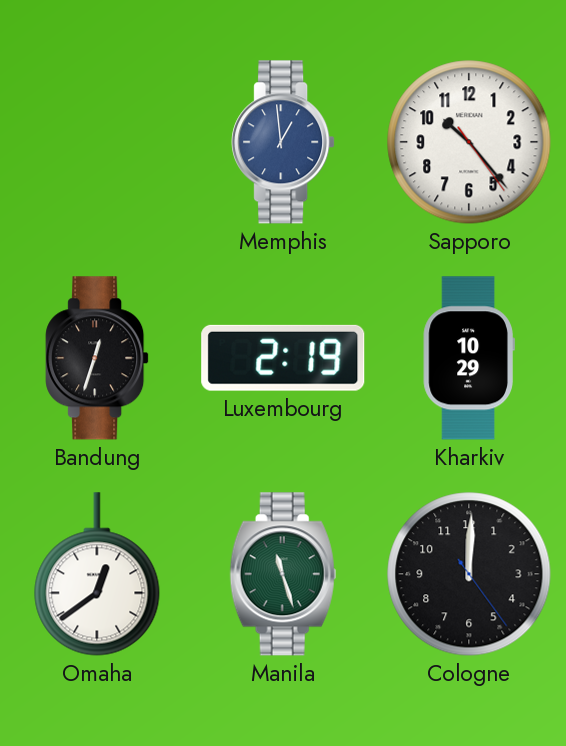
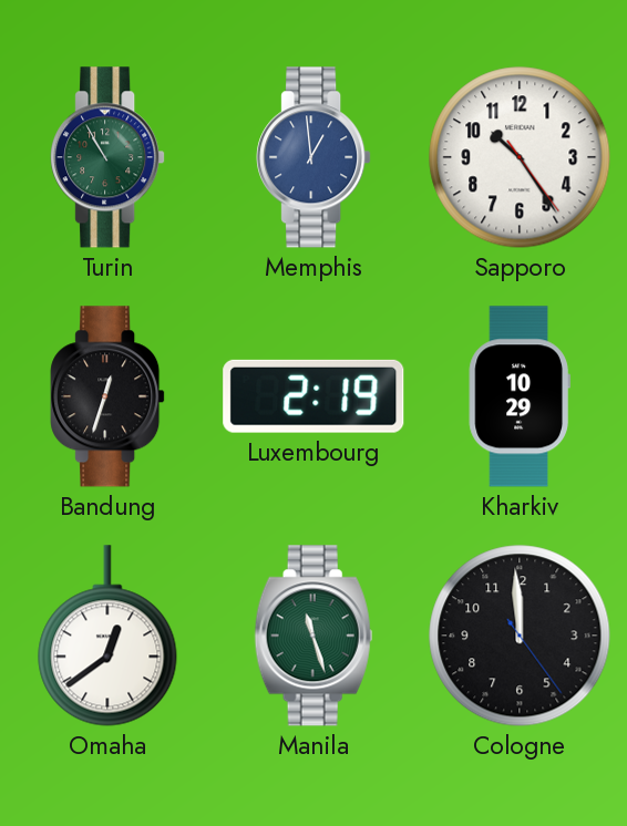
Turin: none -> 10:55 (107, 157)
Sapporo: 10:23 -> 10:24 (520, 157)
Cologne: 12:00 -> 11:59 (520, 636)
